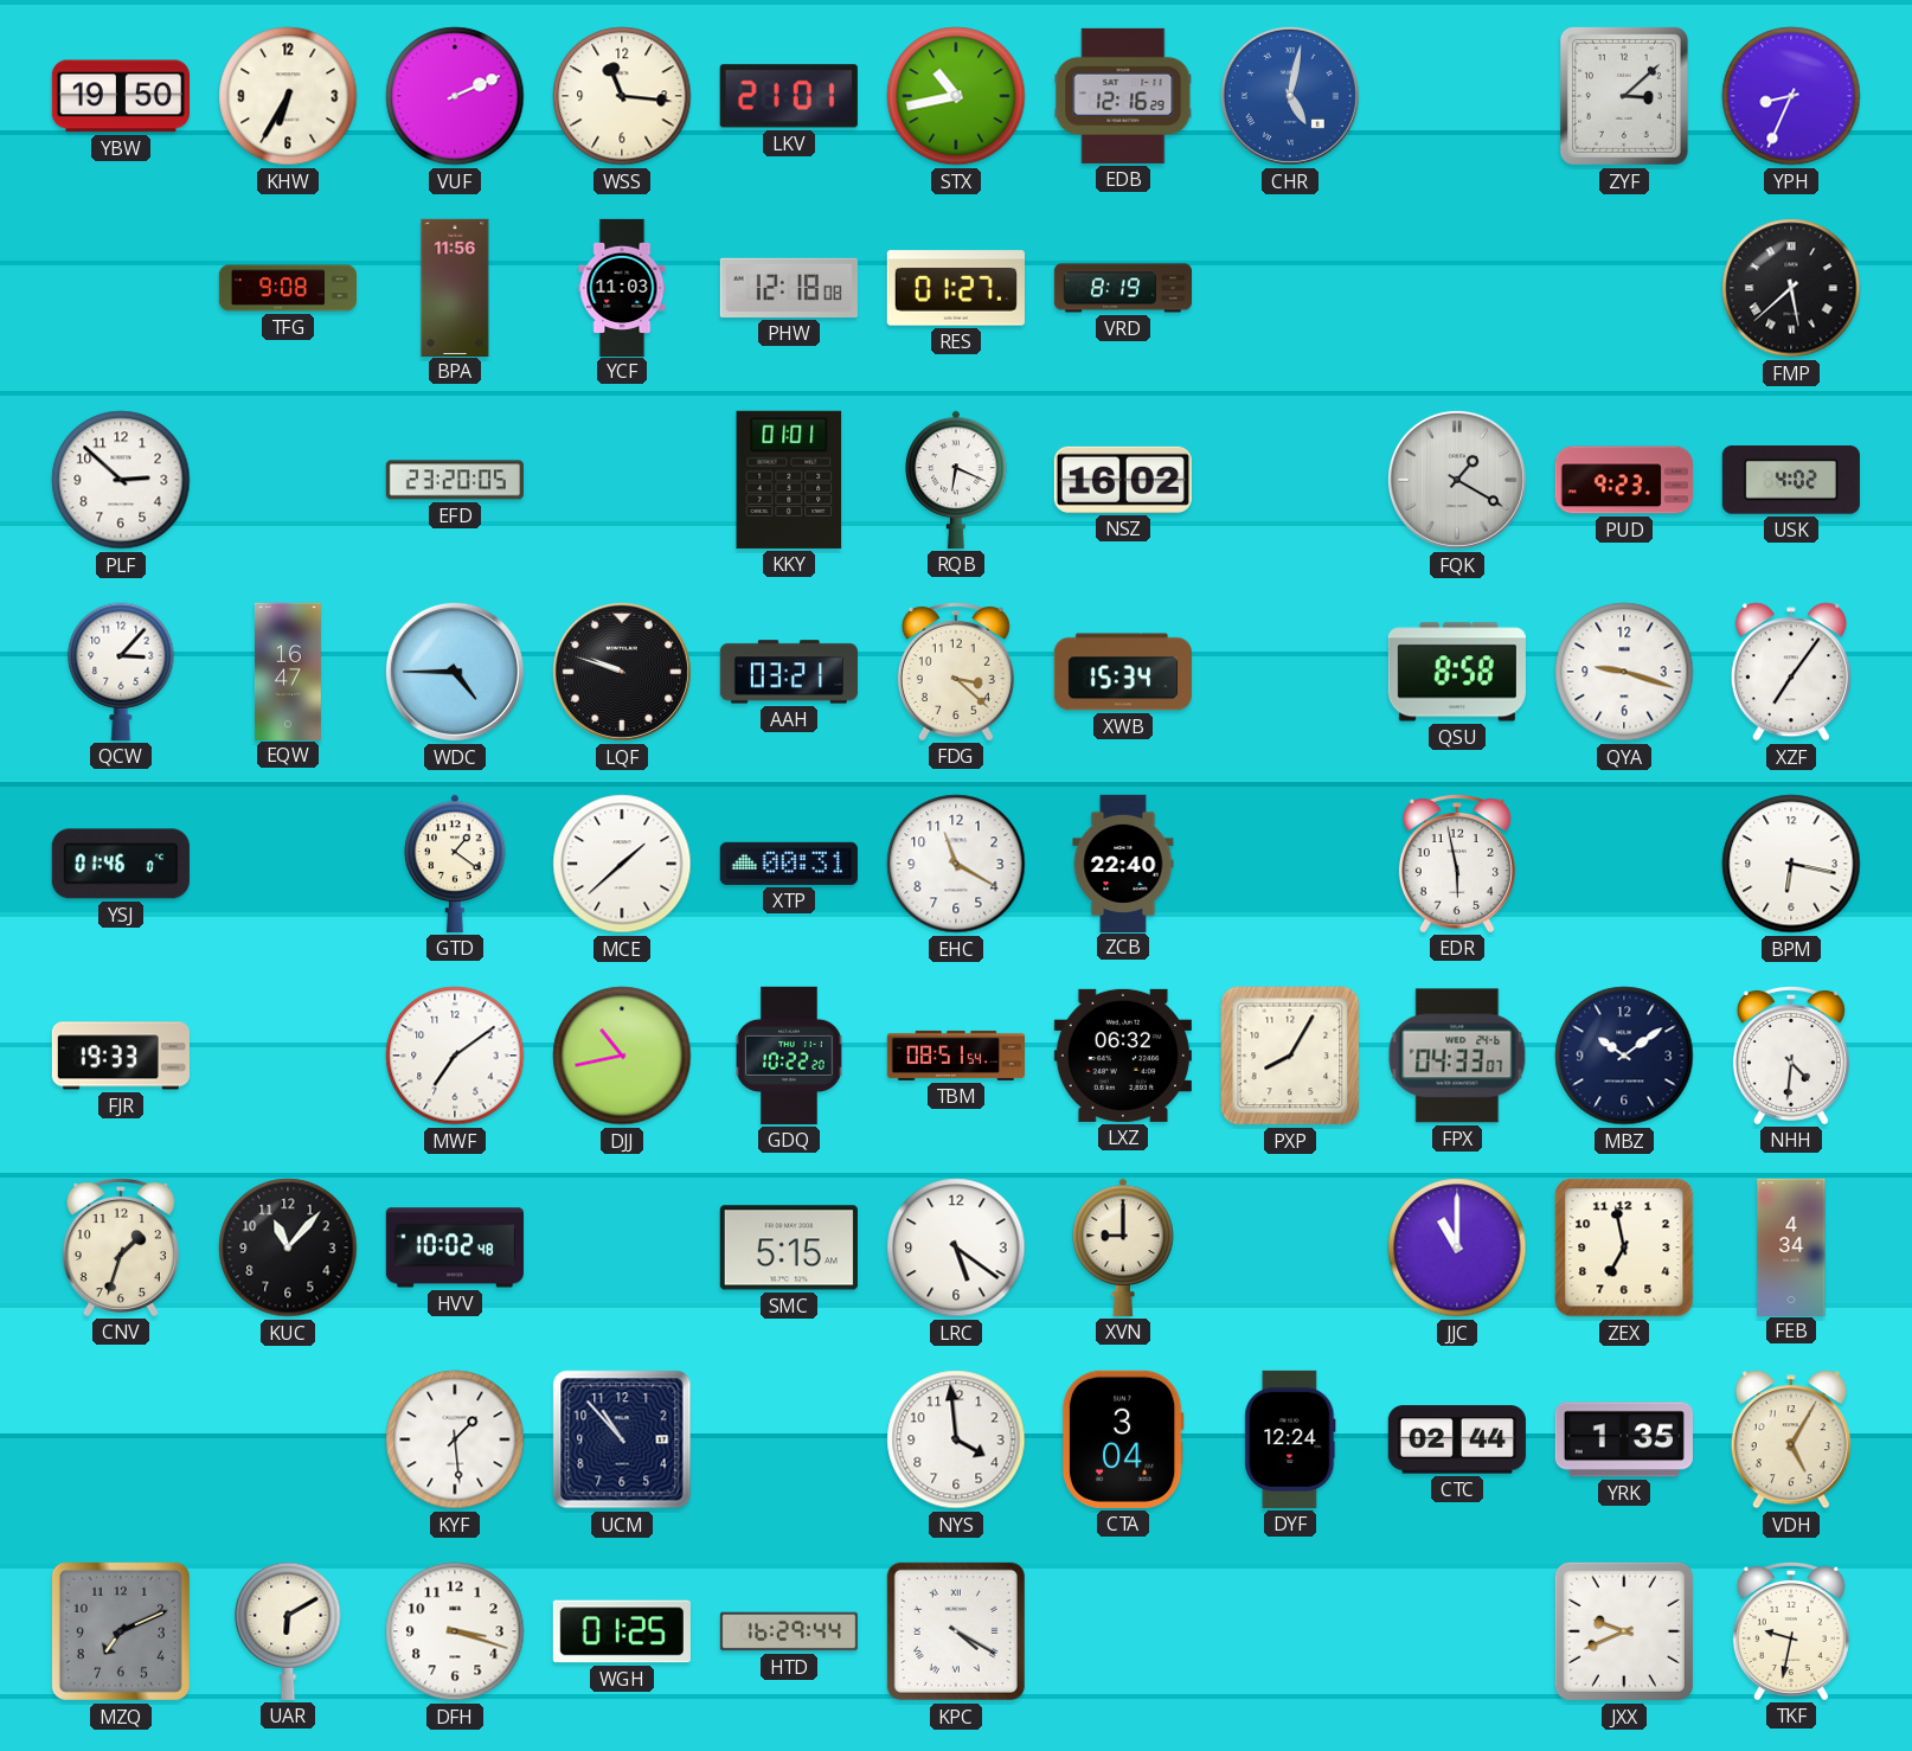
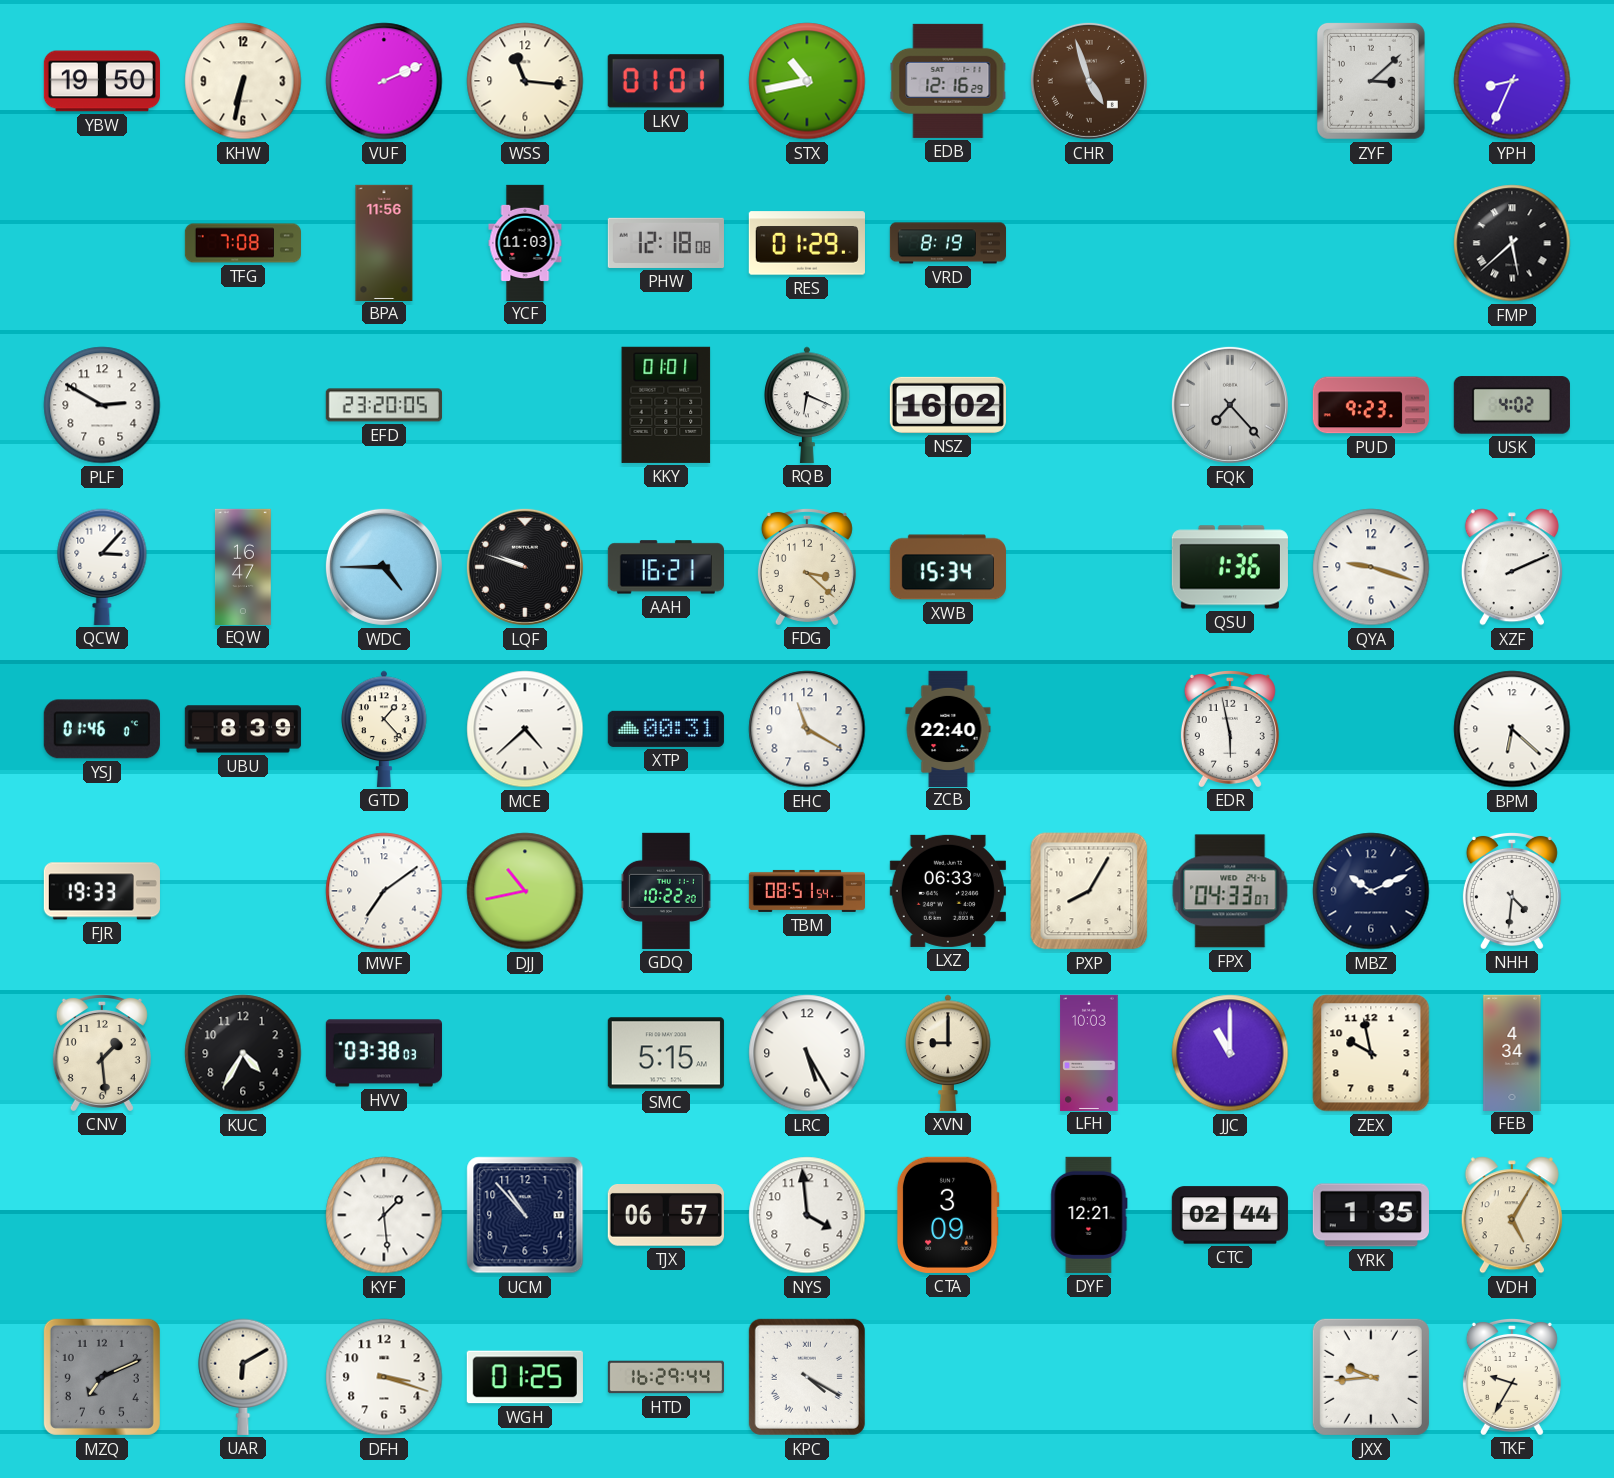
KHW: 6:35 -> 6:32 (243, 81)
LKV: 21:01 -> 01:01 (666, 81)
CHR: 5:02 -> 4:57 (1089, 81)
CHR dial: blue -> brown (1089, 81)
TFG: 9:08 -> 7:08 (242, 243)
RES: 01:27 -> 01:29 (807, 243)
PLF: 2:52 -> 2:50 (102, 405)
FQK: 1:20 -> 7:23 (1230, 405)
AAH: 03:21 -> 16:21 (666, 567)
QSU: 8:58 -> 1:36 (1230, 567)
XZF: 7:06 -> 2:11 (1512, 567)
UBU: none -> 8:39 (243, 729)
GTD: 1:21 -> 1:23 (384, 729)
MCE: 1:38 -> 4:38 (525, 729)
BPM: 6:17 -> 6:22 (1512, 729)
LXZ: 06:32 -> 06:33 (948, 891)
MBZ: 10:09 -> 10:11 (1371, 891)
CNV: 1:33 -> 1:29 (102, 1053)
KUC: 11:07 -> 4:35 (243, 1053)
HVV: 10:02 -> 03:38 (384, 1053)
LRC: 5:21 -> 5:25 (807, 1053)
LFH: none -> 10:03 (1089, 1052)
ZEX: 6:58 -> 9:58 (1371, 1053)
TJX: none -> 06:57 (666, 1215)
CTA: 3:04 -> 3:09 (948, 1215)
DYF: 12:24 -> 12:21 (1089, 1215)
JXX: 9:41 -> 9:44 (1371, 1377)
TKF: 9:32 -> 9:35 (1512, 1377)
